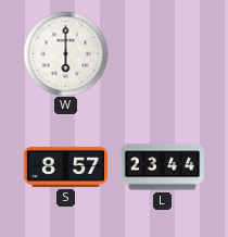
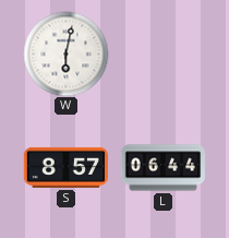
W: 6:00 -> 6:02 (65, 53)
L: 23:44 -> 06:44 (162, 168)
